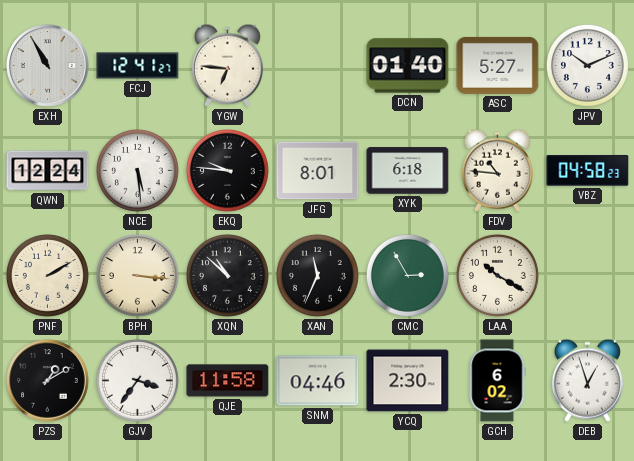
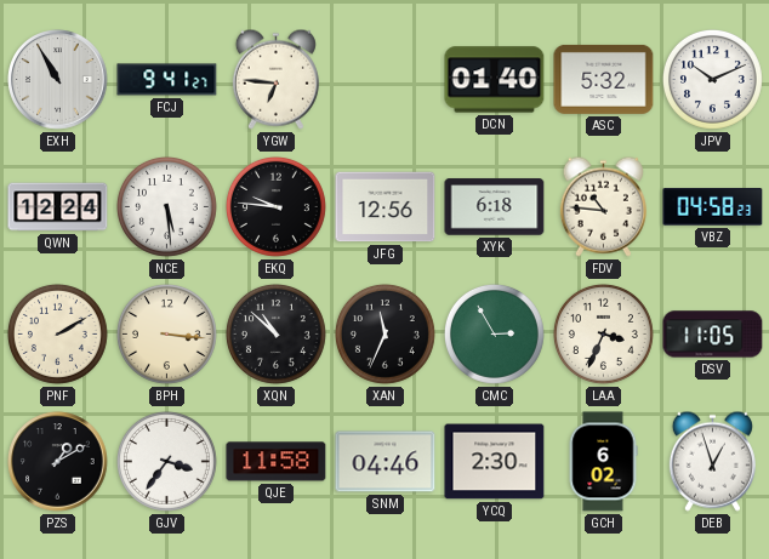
FCJ: 12:41 -> 9:41 (167, 80)
ASC: 5:27 -> 5:32 (604, 79)
JFG: 8:01 -> 12:56 (386, 207)
LAA: 10:20 -> 3:34 (603, 333)
DSV: none -> 11:05 (713, 335)
